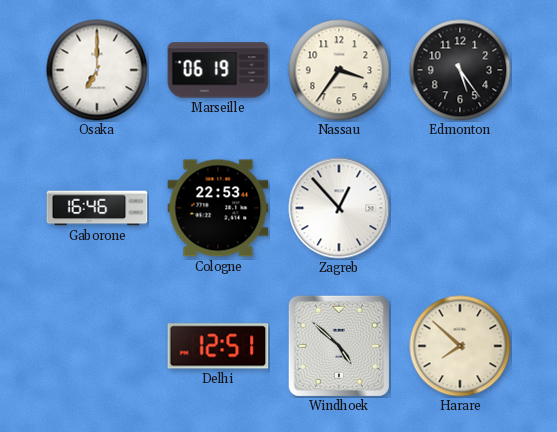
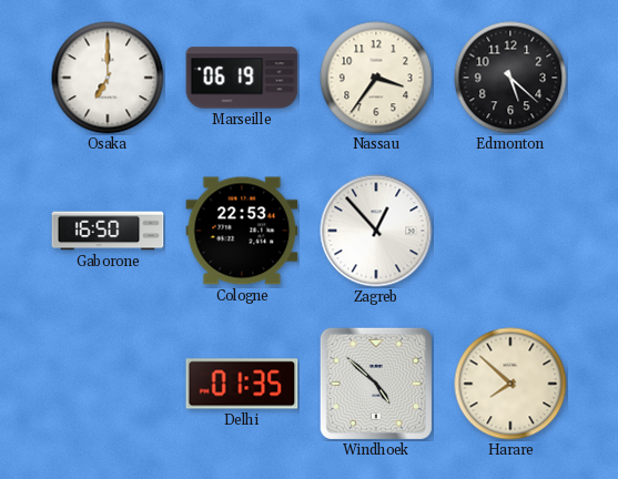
Edmonton: 5:24 -> 5:22 (510, 78)
Gaborone: 16:46 -> 16:50 (108, 231)
Delhi: 12:51 -> 01:35 (242, 384)
